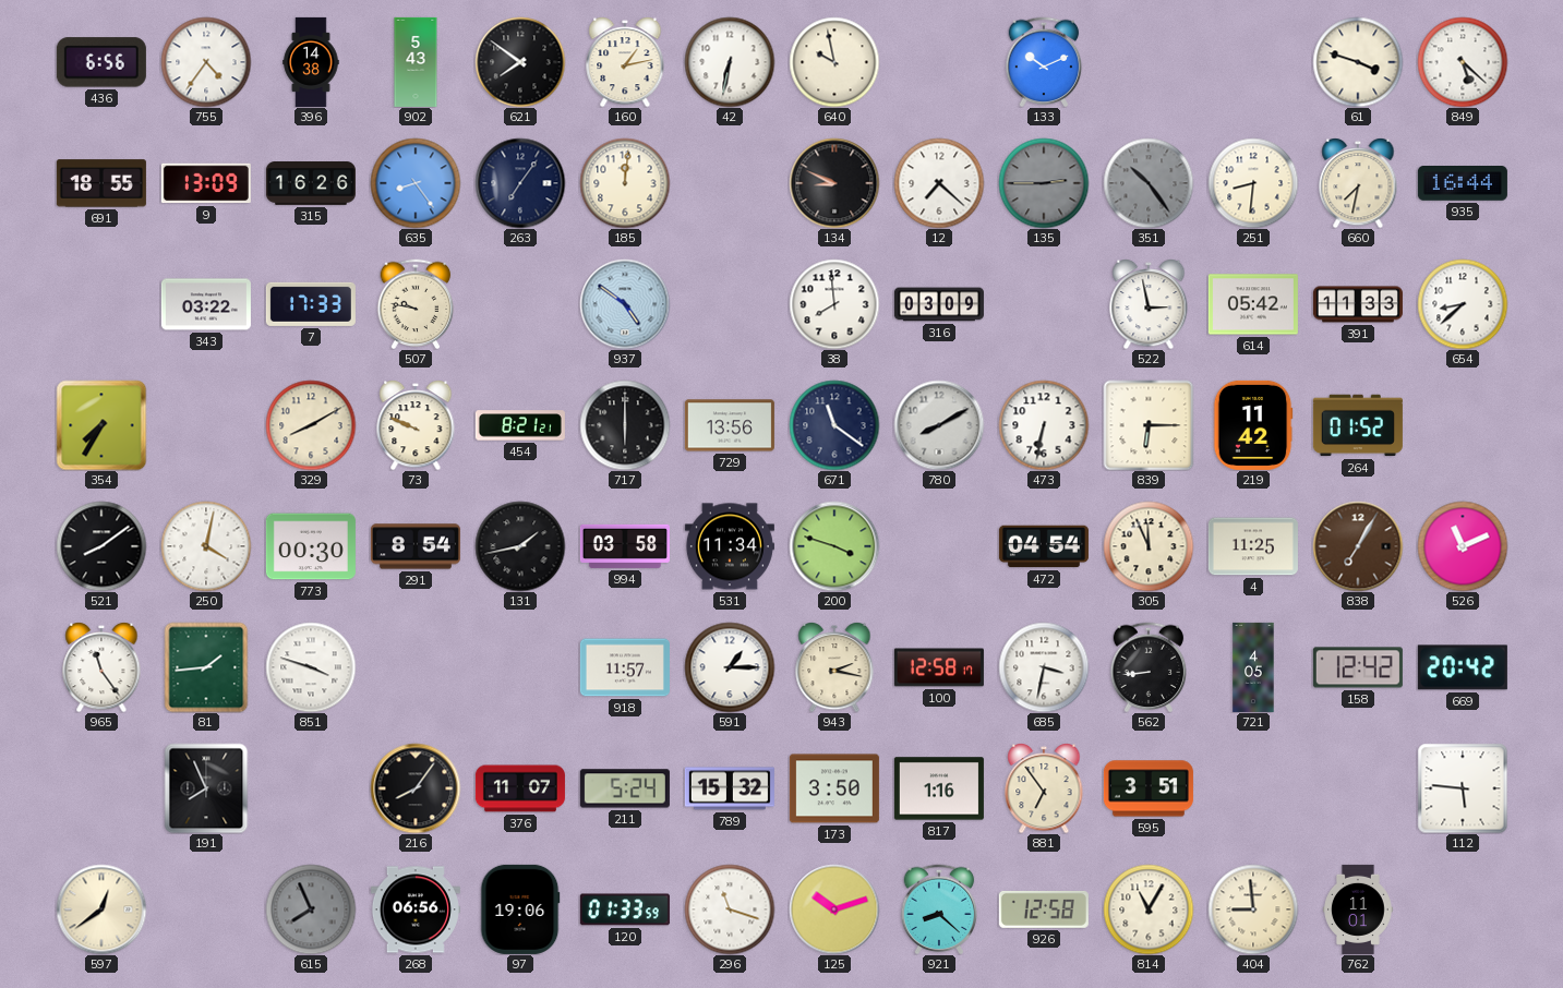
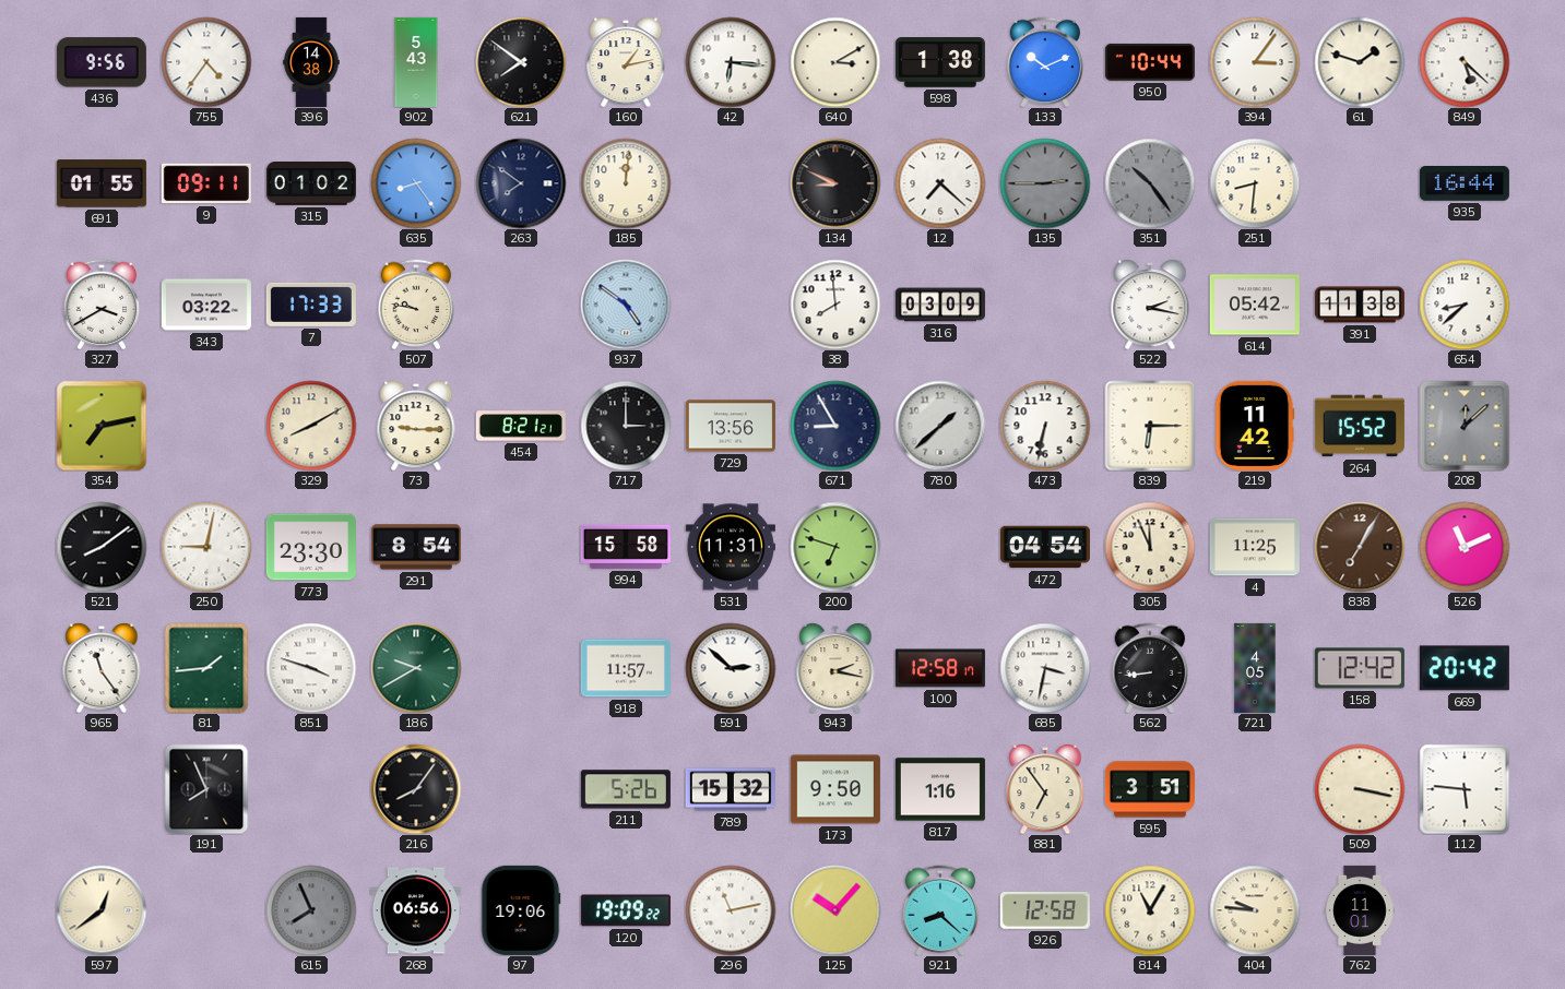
436: 6:56 -> 9:56 (102, 62)
42: 6:32 -> 6:16 (731, 62)
640: 9:58 -> 3:10 (835, 62)
598: none -> 1:38 (940, 62)
950: none -> 10:44 (1150, 62)
394: none -> 3:06 (1255, 62)
61: 3:48 -> 1:48 (1360, 62)
691: 18:55 -> 01:55 (102, 183)
9: 13:09 -> 09:11 (206, 183)
315: 16:26 -> 01:02 (311, 183)
263: 7:06 -> 7:51 (521, 183)
660: 7:32 -> none (1358, 183)
327: none -> 3:40 (102, 305)
522: 2:58 -> 2:17 (1150, 305)
391: 11:33 -> 11:38 (1360, 305)
354: 7:35 -> 7:13 (102, 426)
73: 9:49 -> 9:15 (416, 426)
717: 6:00 -> 3:00 (626, 426)
671: 11:21 -> 8:55 (835, 426)
780: 8:10 -> 1:38 (940, 426)
264: 01:52 -> 15:52 (1360, 426)
208: none -> 12:08 (1465, 426)
250: 4:02 -> 9:02 (206, 547)
773: 00:30 -> 23:30 (311, 547)
131: 1:43 -> none (520, 546)
994: 03:58 -> 15:58 (626, 547)
531: 11:34 -> 11:31 (731, 547)
200: 3:48 -> 6:48 (835, 547)
186: none -> 9:40 (416, 668)
591: 1:15 -> 2:52 (731, 668)
376: 11:07 -> none (520, 788)
211: 5:24 -> 5:26 (626, 789)
173: 3:50 -> 9:50 (835, 789)
509: none -> 3:17 (1360, 789)
120: 01:33 -> 19:09 (626, 910)
296: 11:18 -> 11:13 (731, 910)
125: 10:12 -> 10:07 (835, 910)
404: 8:59 -> 9:46 (1255, 910)
